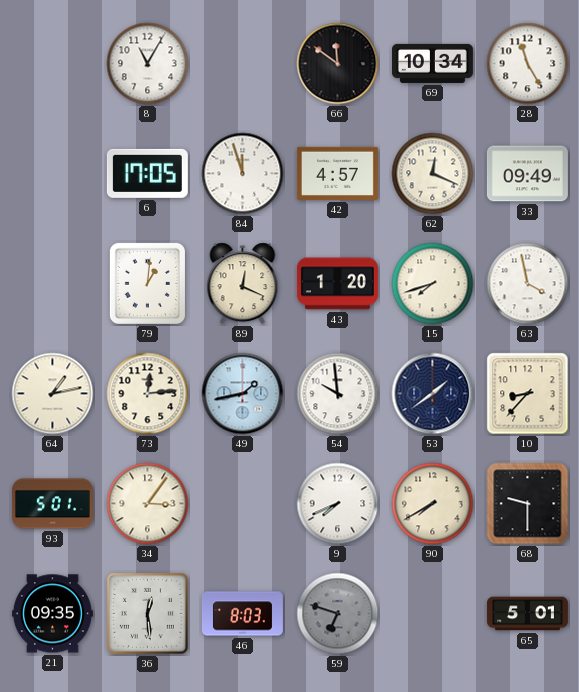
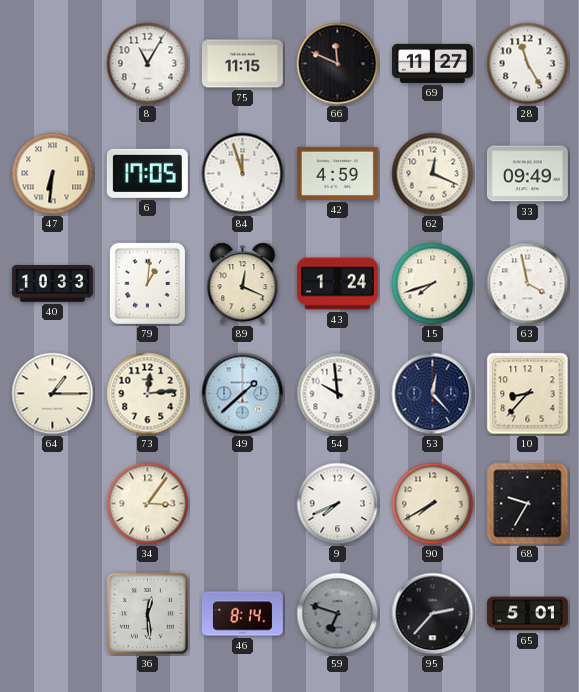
75: none -> 11:15 (242, 64)
66: 11:51 -> 11:49 (338, 64)
69: 10:34 -> 11:27 (432, 63)
47: none -> 6:31 (53, 174)
42: 4:57 -> 4:59 (337, 173)
40: none -> 10:33 (52, 284)
43: 1:20 -> 1:24 (337, 284)
64: 1:13 -> 1:15 (53, 394)
49: 1:43 -> 1:38 (243, 394)
53: 1:39 -> 12:23 (433, 394)
93: 5:01 -> none (52, 504)
68: 9:30 -> 9:35 (528, 504)
21: 09:35 -> none (52, 614)
46: 8:03 -> 8:14 (242, 614)
95: none -> 2:37 (433, 614)
